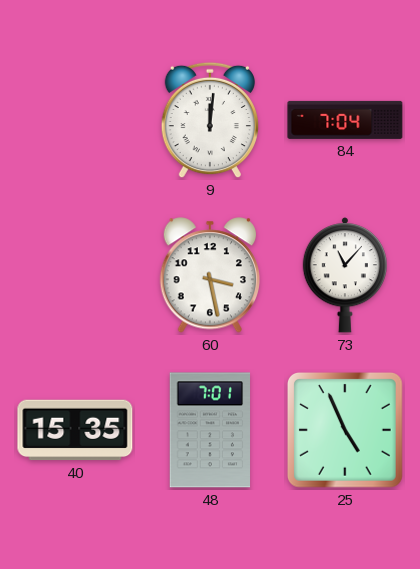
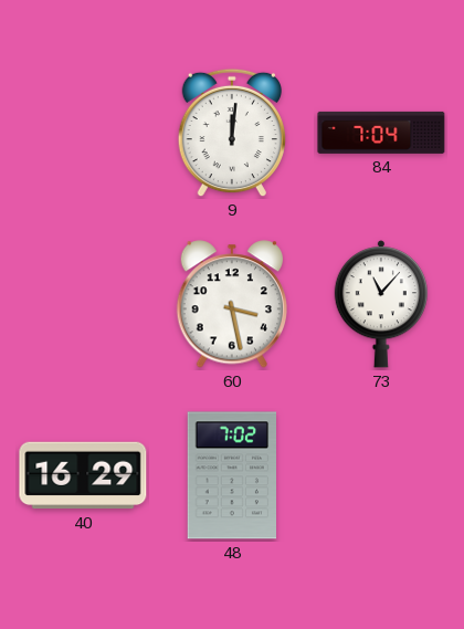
40: 15:35 -> 16:29 (83, 475)
48: 7:01 -> 7:02 (232, 475)
25: 4:56 -> none (345, 430)
